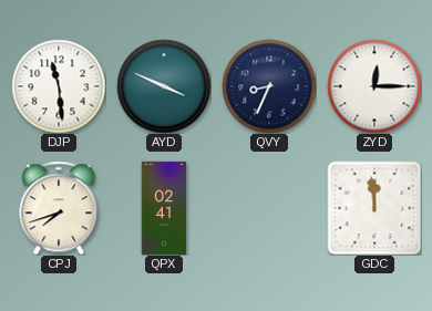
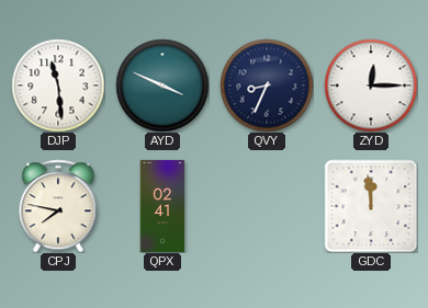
CPJ: 7:42 -> 7:47 (58, 206)
